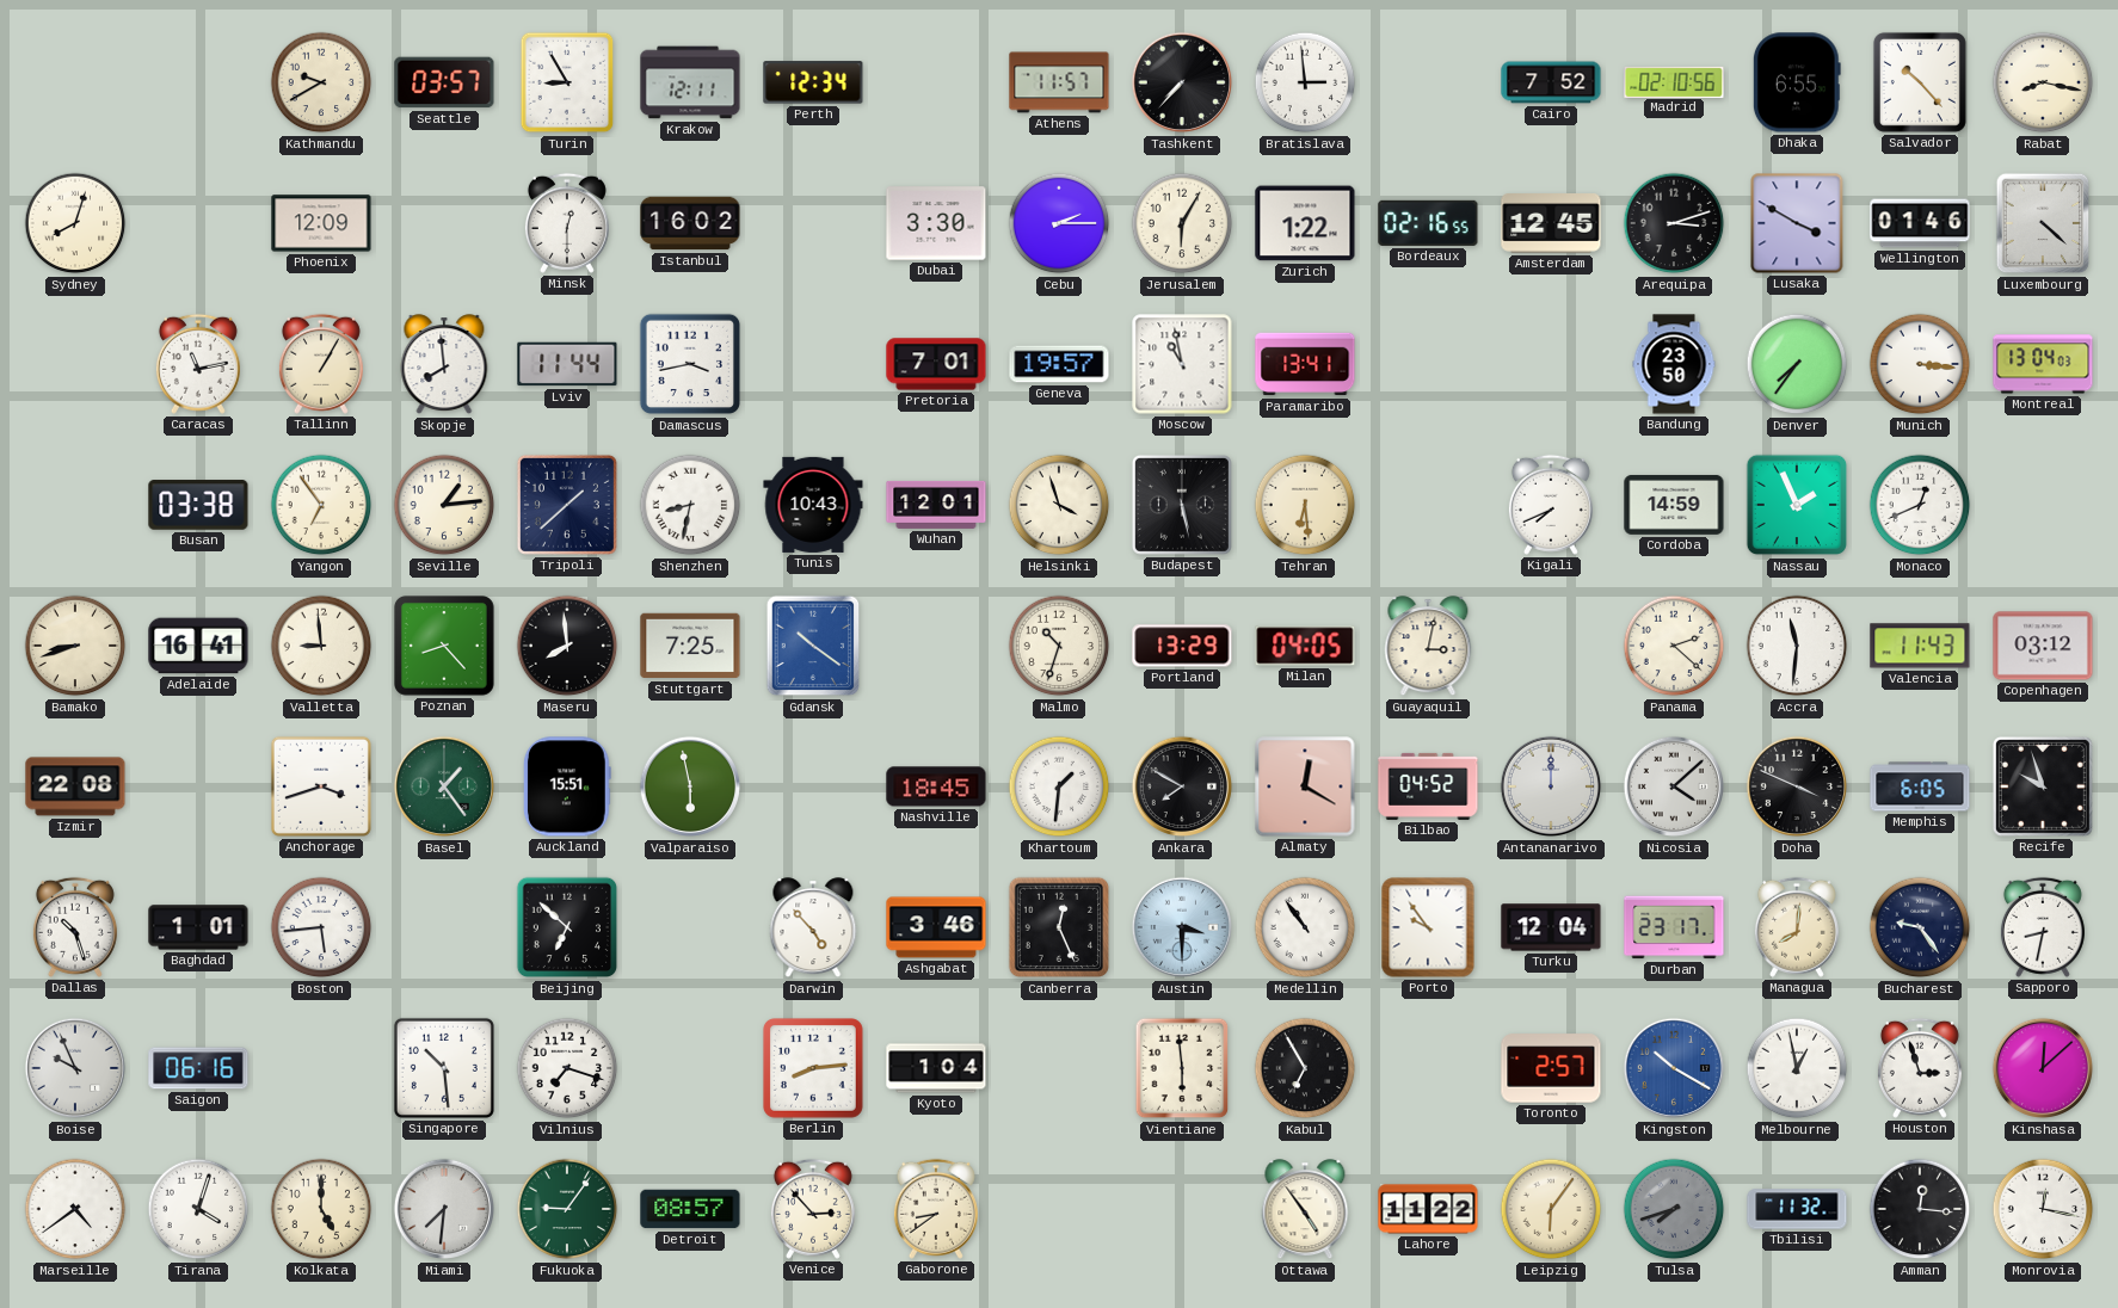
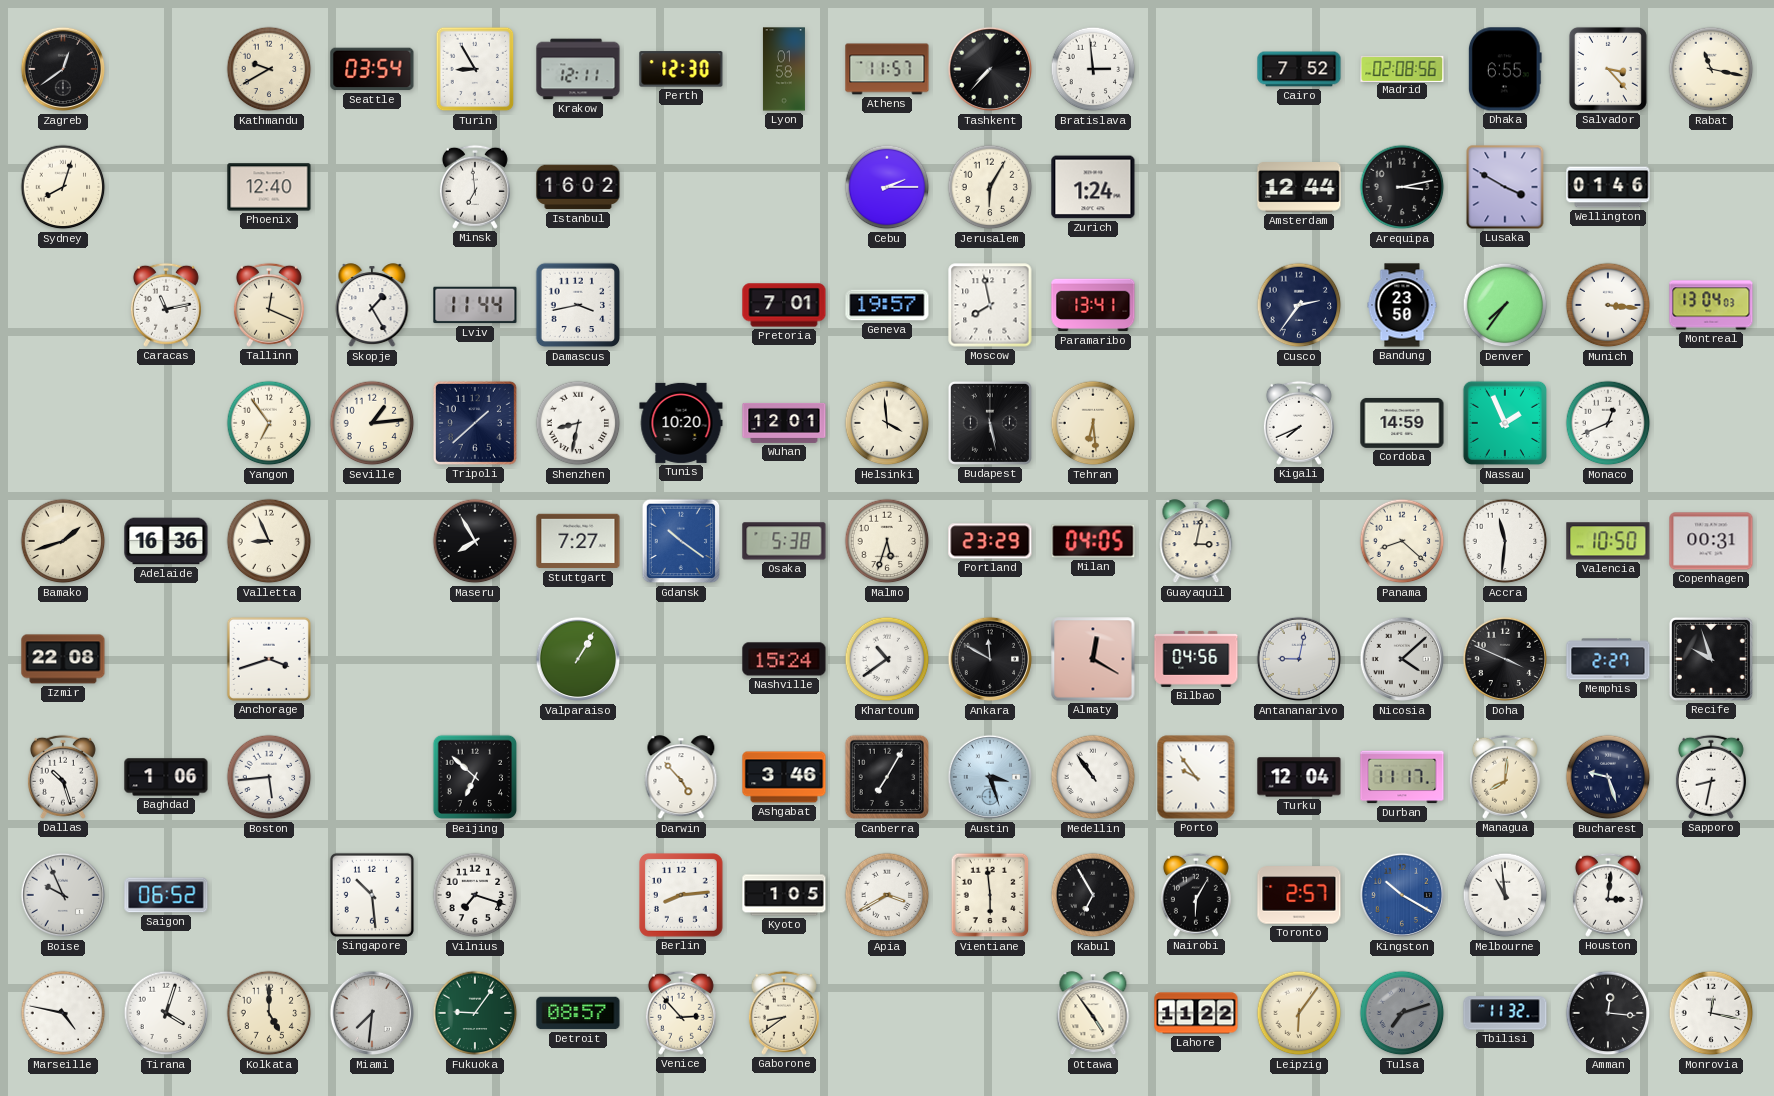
Zagreb: none -> 12:39 (63, 69)
Seattle: 03:57 -> 03:54 (372, 69)
Perth: 12:34 -> 12:30 (681, 69)
Lyon: none -> 01:58 (784, 69)
Madrid: 02:10 -> 02:08 (1402, 68)
Salvador: 10:23 -> 3:23 (1608, 69)
Rabat: 8:17 -> 11:17 (1711, 69)
Phoenix: 12:09 -> 12:40 (269, 187)
Minsk: 12:30 -> 6:59 (475, 187)
Dubai: 3:30 -> none (936, 223)
Zurich: 1:22 -> 1:24 (1093, 187)
Bordeaux: 02:16 -> none (1428, 223)
Amsterdam: 12:45 -> 12:44 (1299, 188)
Arequipa: 3:12 -> 3:13 (1402, 187)
Luxembourg: 4:22 -> none (2043, 223)
Tallinn: 1:05 -> 12:19 (269, 305)
Skopje: 7:59 -> 1:25 (372, 306)
Moscow: 10:58 -> 7:58 (990, 305)
Cusco: none -> 2:36 (1299, 305)
Busan: 03:38 -> none (198, 505)
Tunis: 10:43 -> 10:20 (681, 423)
Helsinki: 3:57 -> 3:59 (887, 423)
Bamako: 8:42 -> 1:42 (63, 541)
Adelaide: 16:41 -> 16:36 (166, 541)
Valletta: 8:59 -> 8:56 (269, 541)
Poznan: 8:23 -> none (445, 647)
Maseru: 7:59 -> 7:55 (475, 541)
Stuttgart: 7:25 -> 7:27 (578, 541)
Osaka: none -> 5:38 (784, 541)
Malmo: 10:33 -> 5:33 (887, 541)
Portland: 13:29 -> 23:29 (990, 541)
Panama: 2:22 -> 8:22 (1402, 541)
Valencia: 11:43 -> 10:50 (1608, 541)
Copenhagen: 03:12 -> 00:31 (1711, 541)
Basel: 1:24 -> none (444, 786)
Auckland: 15:51 -> none (567, 786)
Valparaiso: 5:58 -> 1:05 (578, 659)
Nashville: 18:45 -> 15:24 (784, 659)
Khartoum: 1:31 -> 10:39 (887, 659)
Ankara: 7:50 -> 11:50 (990, 659)
Bilbao: 04:52 -> 04:56 (1196, 659)
Antananarivo: 12:00 -> 9:02 (1299, 659)
Memphis: 6:05 -> 2:27 (1608, 659)
Baghdad: 1:01 -> 1:06 (166, 777)
Canberra: 12:26 -> 7:05 (887, 777)
Austin: 3:30 -> 3:27 (990, 777)
Durban: 23:17 -> 11:17 (1402, 777)
Bucharest: 9:24 -> 9:27 (1608, 777)
Saigon: 06:16 -> 06:52 (166, 895)
Kyoto: 1:04 -> 1:05 (784, 895)
Apia: none -> 3:40 (887, 895)
Nairobi: none -> 6:05 (1196, 895)
Melbourne: 12:58 -> 10:59 (1505, 895)
Houston: 2:57 -> 3:01 (1608, 895)
Kinshasa: 12:08 -> none (2043, 1068)
Marseille: 4:39 -> 4:47 (63, 1013)
Tulsa: 7:42 -> 7:12 (1402, 1013)
